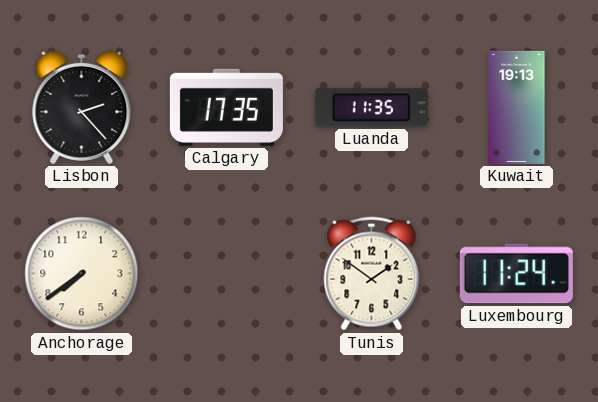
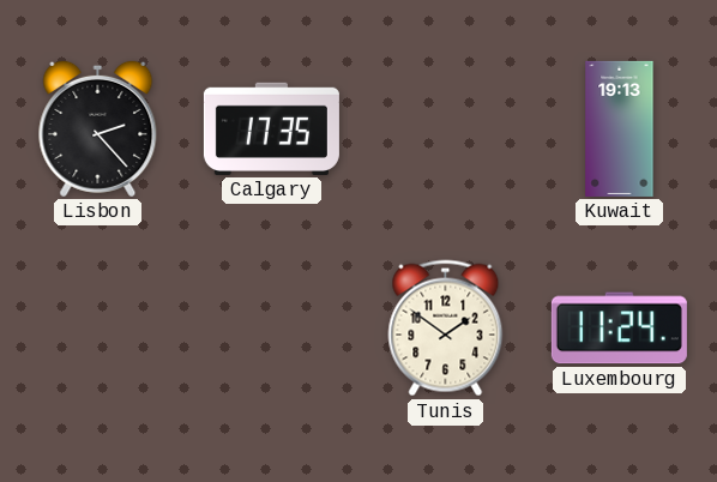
Luanda: 11:35 -> none (371, 108)
Anchorage: 7:39 -> none (82, 274)
